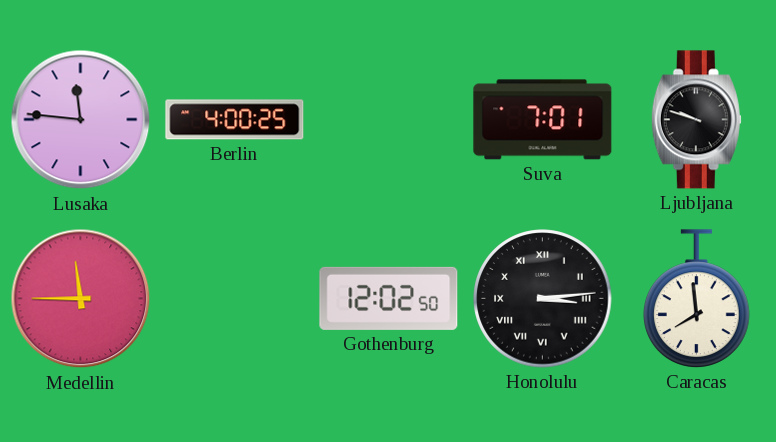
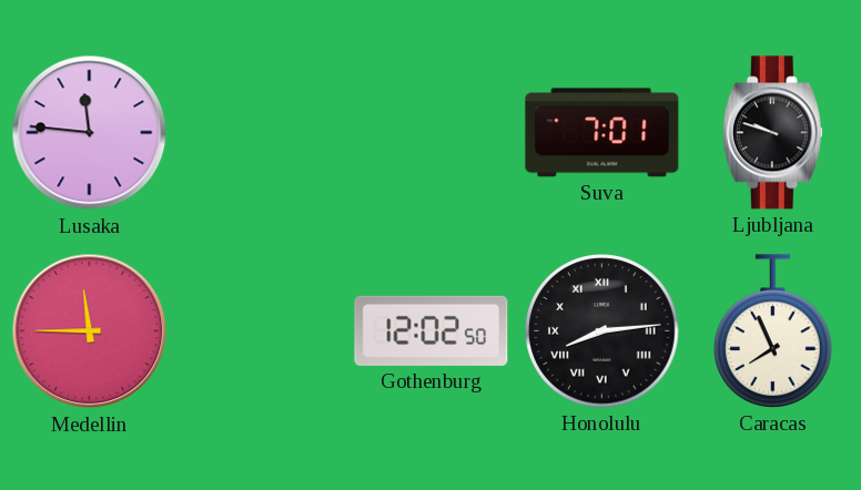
Berlin: 4:00 -> none (235, 120)
Honolulu: 3:14 -> 8:14 (602, 331)
Caracas: 7:59 -> 7:56 (773, 331)
